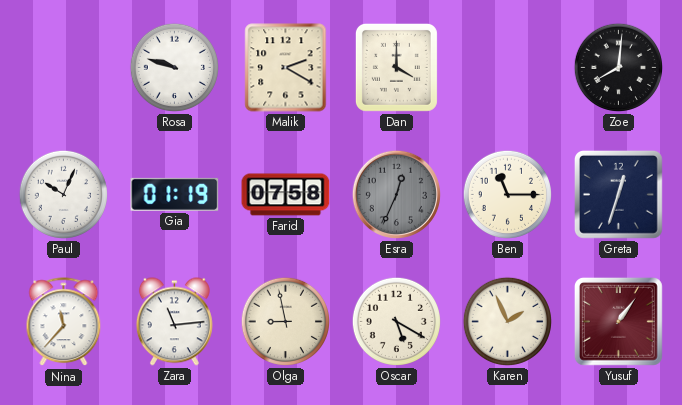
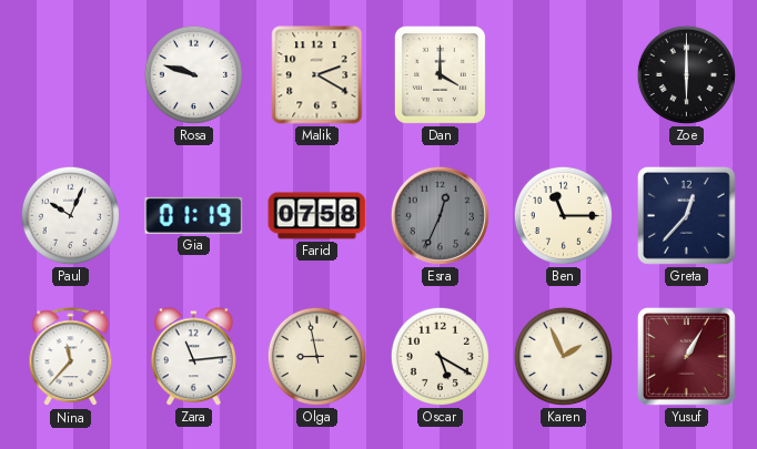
Zoe: 8:01 -> 6:00 (686, 74)
Greta: 12:33 -> 12:37 (686, 215)
Yusuf: 1:06 -> 1:05 (686, 356)
